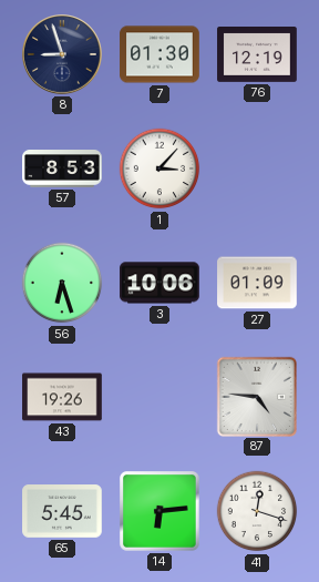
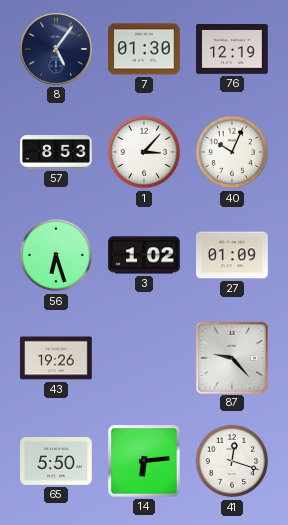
8: 8:57 -> 5:06 (57, 50)
40: none -> 10:04 (232, 152)
3: 10:06 -> 1:02 (144, 255)
87: 4:46 -> 9:23 (231, 357)
65: 5:45 -> 5:50 (56, 461)
